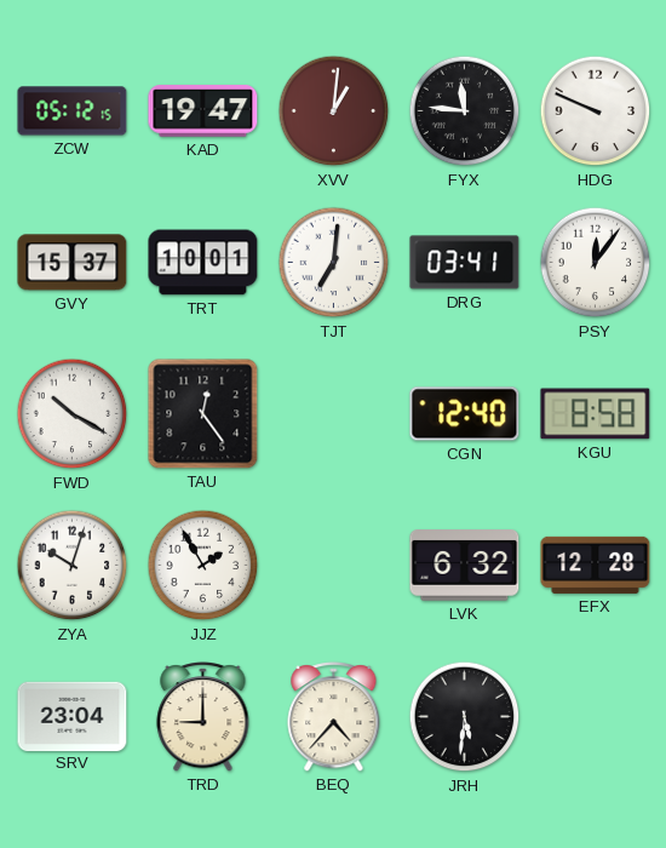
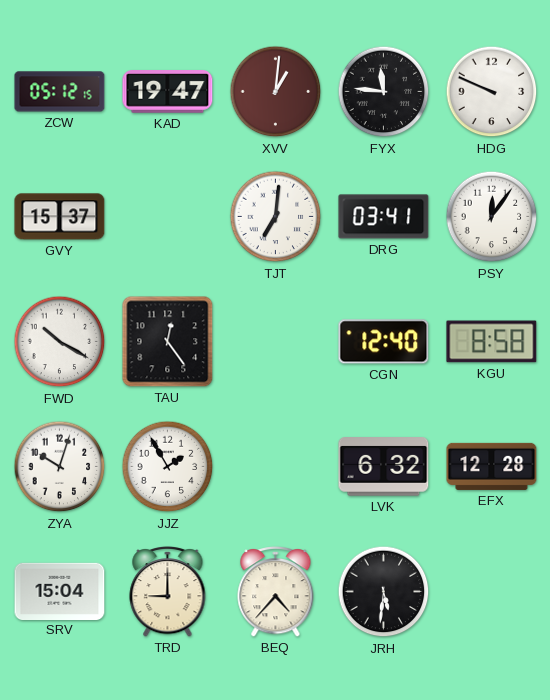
TRT: 10:01 -> none (203, 263)
SRV: 23:04 -> 15:04 (60, 591)
